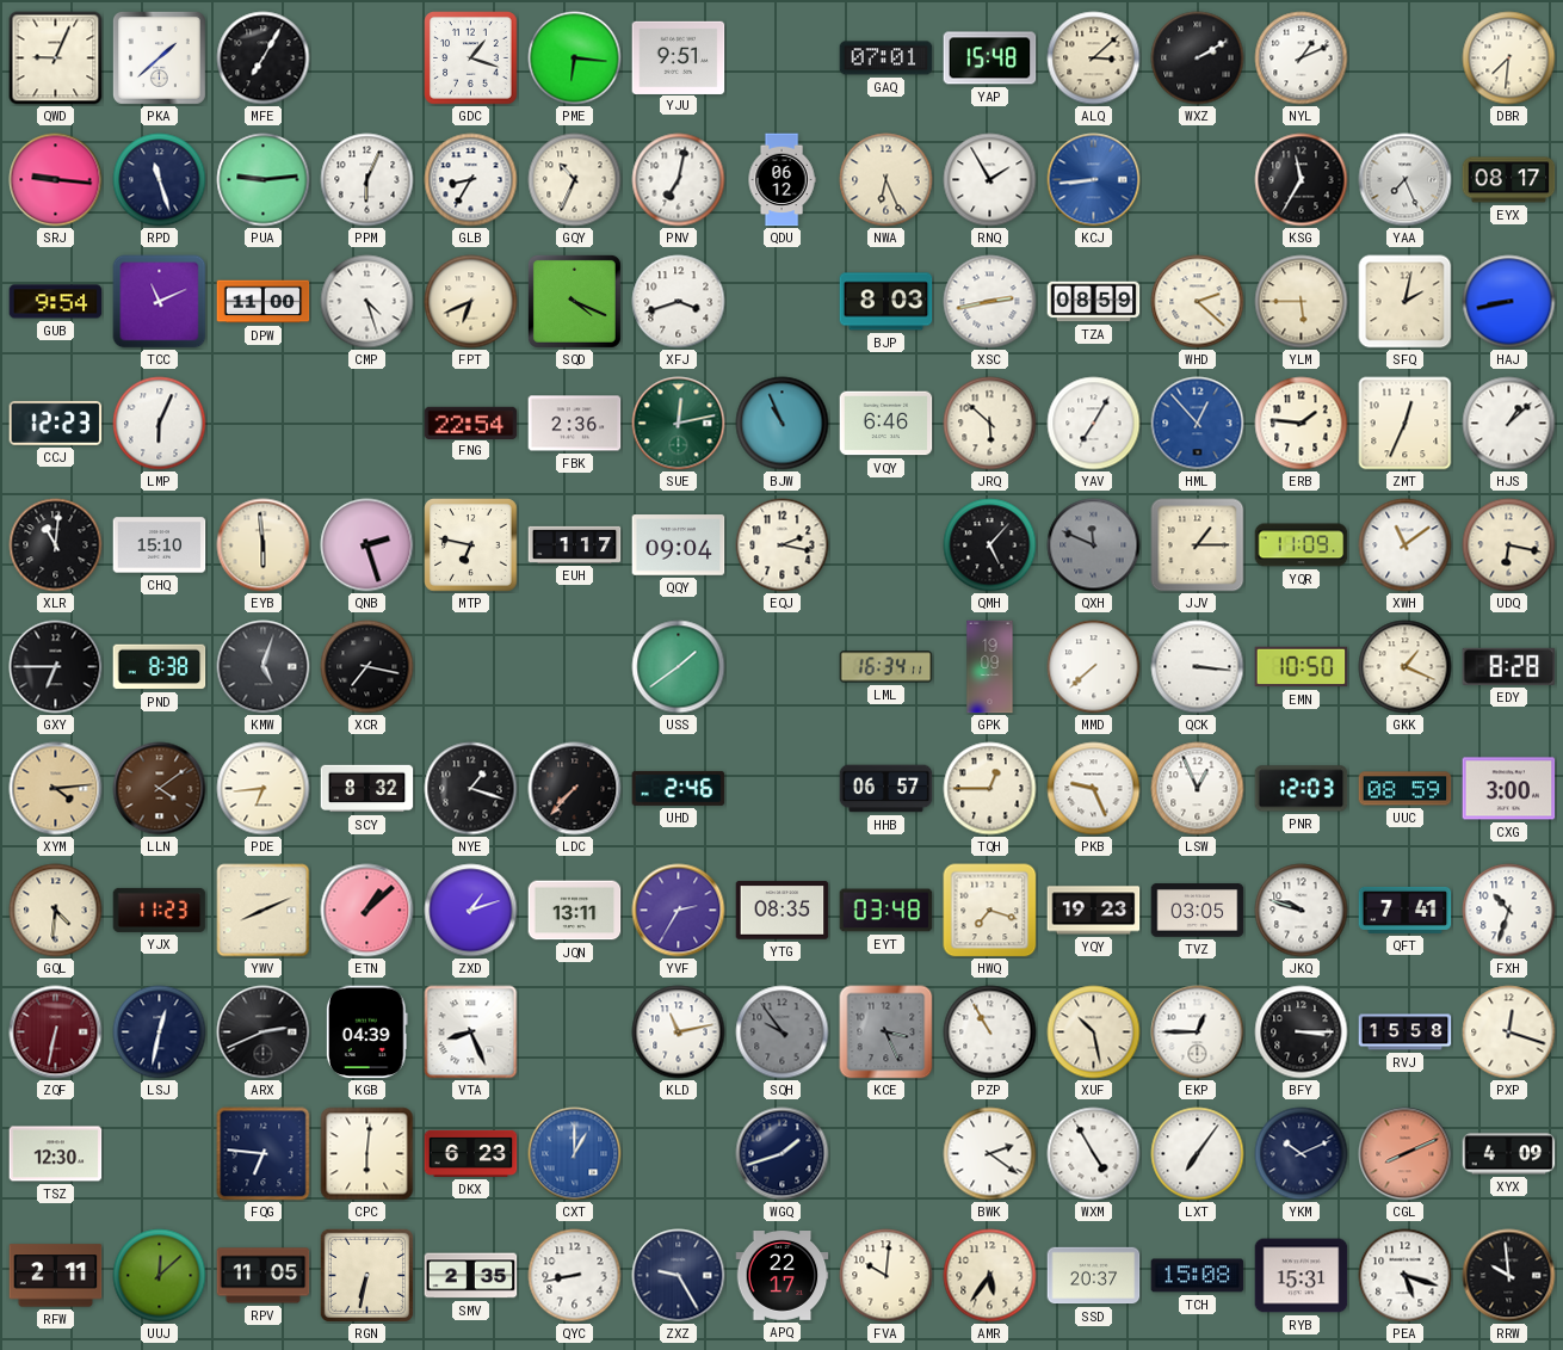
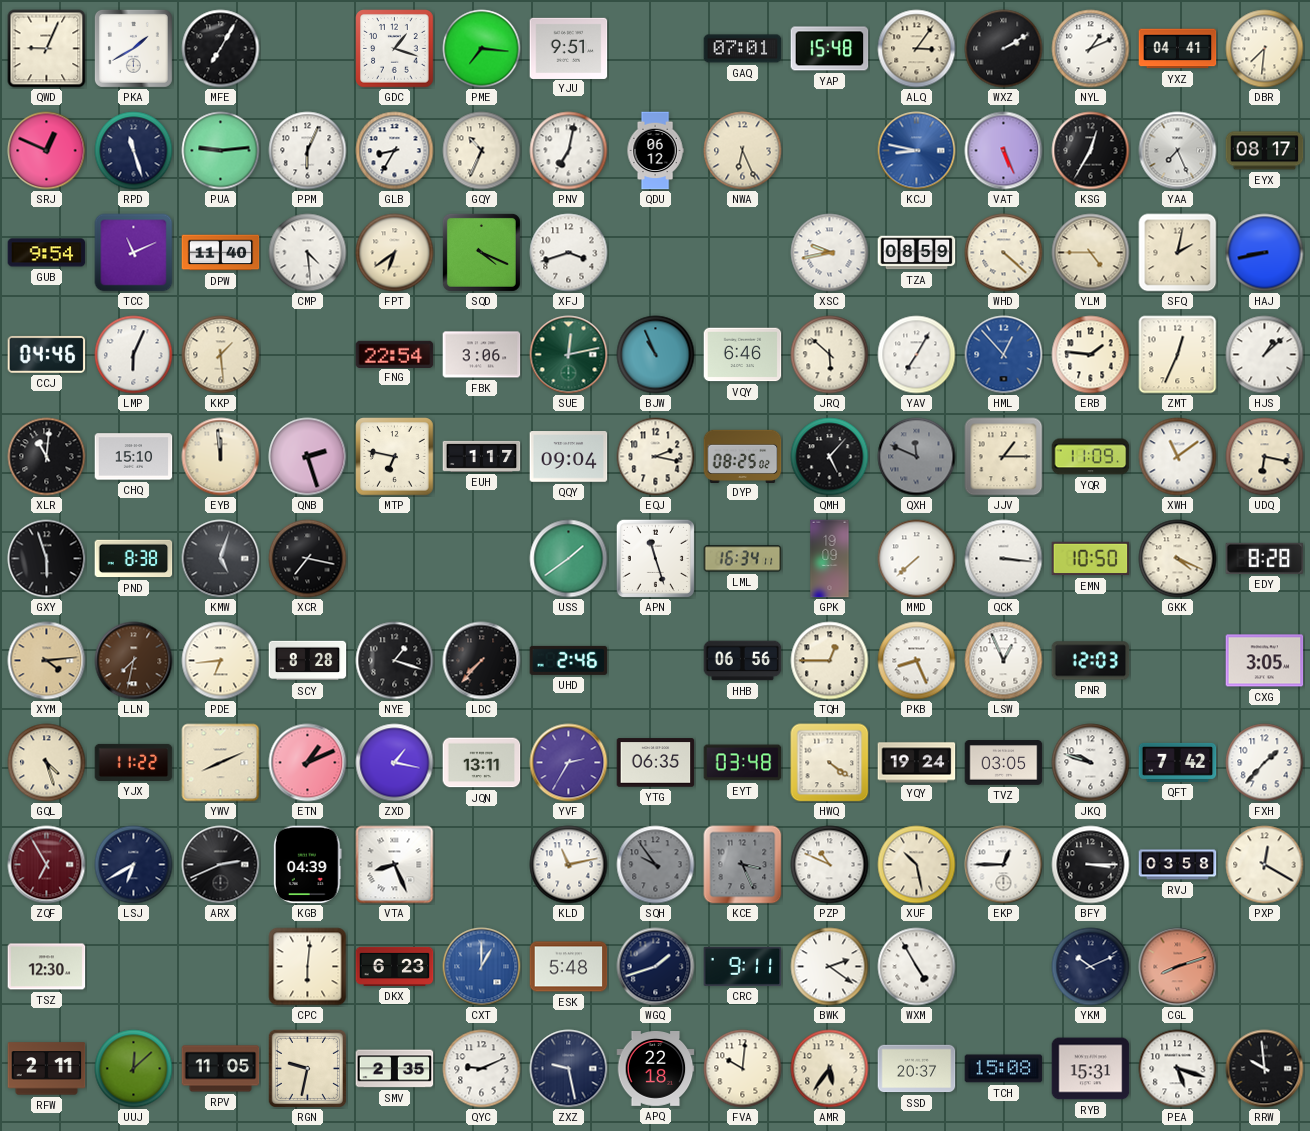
PKA: 1:38 -> 1:40 (133, 48)
PME: 6:16 -> 7:16 (482, 49)
ALQ: 3:08 -> 3:06 (917, 49)
YXZ: none -> 04:41 (1178, 49)
SRJ: 9:16 -> 12:49 (47, 151)
RNQ: 1:55 -> none (990, 180)
KCJ: 8:44 -> 8:47 (917, 151)
VAT: none -> 5:26 (1004, 151)
KSG: 11:35 -> 12:35 (1091, 151)
DPW: 11:00 -> 11:40 (221, 253)
CMP: 4:27 -> 4:29 (308, 253)
FPT: 6:41 -> 6:39 (395, 253)
BJP: 8:03 -> none (886, 302)
XSC: 2:43 -> 9:43 (830, 253)
WHD: 2:22 -> 4:22 (1004, 253)
YLM: 5:45 -> 4:45 (1091, 253)
CCJ: 12:23 -> 04:46 (47, 354)
KKP: none -> 1:29 (221, 355)
FBK: 2:36 -> 3:06 (482, 355)
EYB: 5:59 -> 11:59 (221, 457)
DYP: none -> 08:25 (743, 456)
GXY: 6:45 -> 5:57 (47, 559)
APN: none -> 11:27 (655, 558)
GKK: 1:19 -> 4:19 (1178, 559)
LLN: 4:09 -> 7:32 (134, 661)
SCY: 8:32 -> 8:28 (308, 661)
HHB: 06:57 -> 06:56 (743, 661)
PKB: 9:26 -> 8:26 (917, 661)
UUC: 08:59 -> none (1406, 789)
CXG: 3:00 -> 3:05 (1265, 661)
GQL: 4:31 -> 4:27 (47, 763)
YJX: 11:23 -> 11:22 (134, 762)
ETN: 1:08 -> 1:11 (308, 763)
ZXD: 1:12 -> 1:17 (395, 763)
YTG: 08:35 -> 06:35 (656, 763)
HWQ: 7:18 -> 4:21 (830, 763)
YQY: 19:23 -> 19:24 (917, 763)
QFT: 7:41 -> 7:42 (1178, 762)
FXH: 10:33 -> 1:37 (1265, 763)
ZQF: 6:32 -> 6:55 (47, 865)
LSJ: 12:32 -> 6:40 (134, 865)
PZP: 10:55 -> 10:49 (830, 865)
RVJ: 15:58 -> 03:58 (1178, 865)
PXP: 12:18 -> 12:20 (1265, 865)
FQG: 6:46 -> none (264, 1154)
ESK: none -> 5:48 (569, 967)
CRC: none -> 9:11 (743, 966)
LXT: 7:06 -> none (1198, 1154)
CGL: 8:11 -> 8:12 (1178, 967)
XYX: 4:09 -> none (1509, 1154)
RGN: 6:32 -> 9:32 (307, 1068)
QYC: 8:43 -> 9:11 (482, 1069)
ZXZ: 9:25 -> 9:28 (569, 1069)
APQ: 22:17 -> 22:18 (656, 1069)
